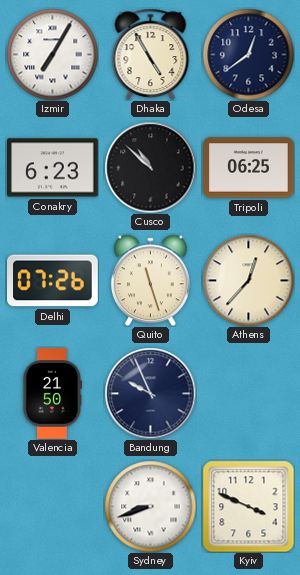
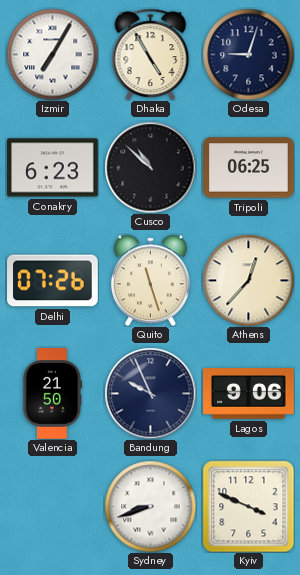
Odesa: 12:39 -> 9:03 (248, 54)
Lagos: none -> 9:06 (249, 394)
